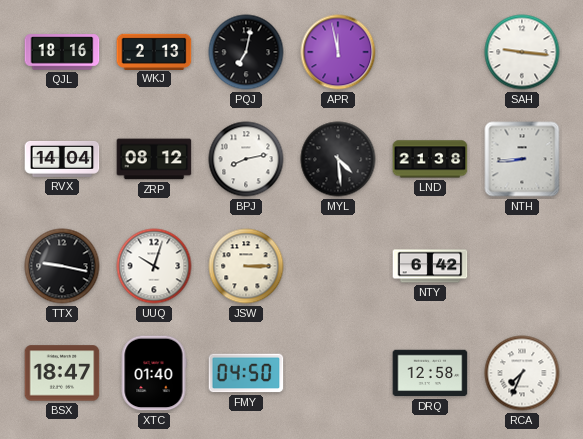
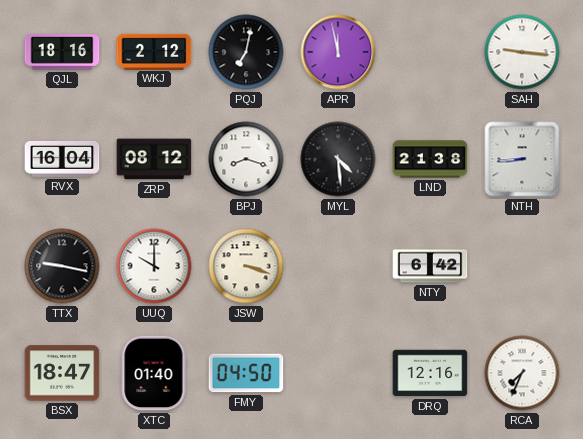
WKJ: 2:13 -> 2:12 (154, 51)
RVX: 14:04 -> 16:04 (62, 159)
BPJ: 8:13 -> 8:18 (246, 159)
UUQ: 10:03 -> 10:00 (154, 266)
JSW: 3:15 -> 3:18 (246, 266)
DRQ: 12:58 -> 12:16 (430, 373)
